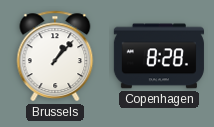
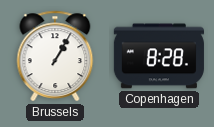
Brussels: 1:07 -> 1:05 (55, 56)
